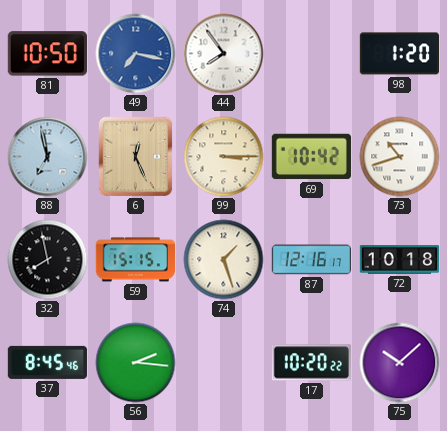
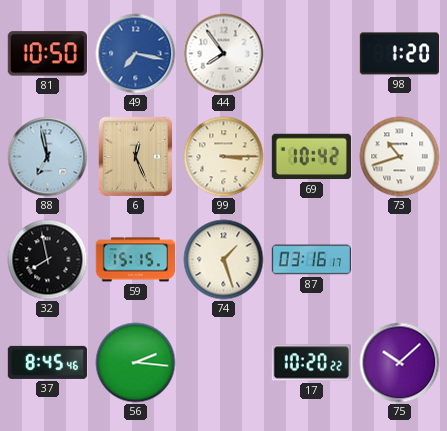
87: 12:16 -> 03:16 (311, 260)
72: 10:18 -> none (400, 260)
